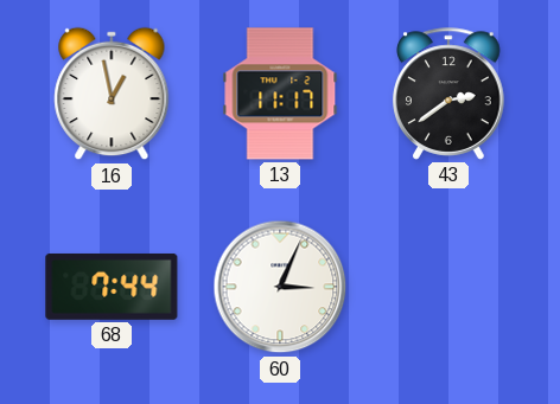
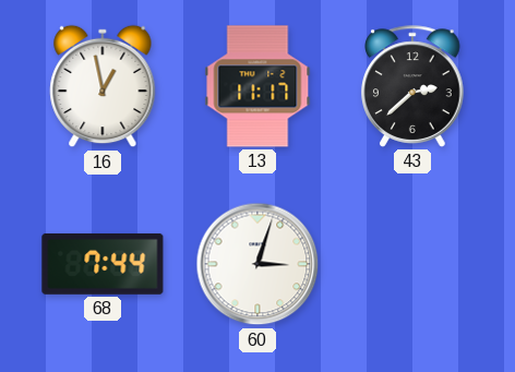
43: 2:39 -> 2:38 (412, 86)
60: 3:04 -> 3:03 (257, 264)
